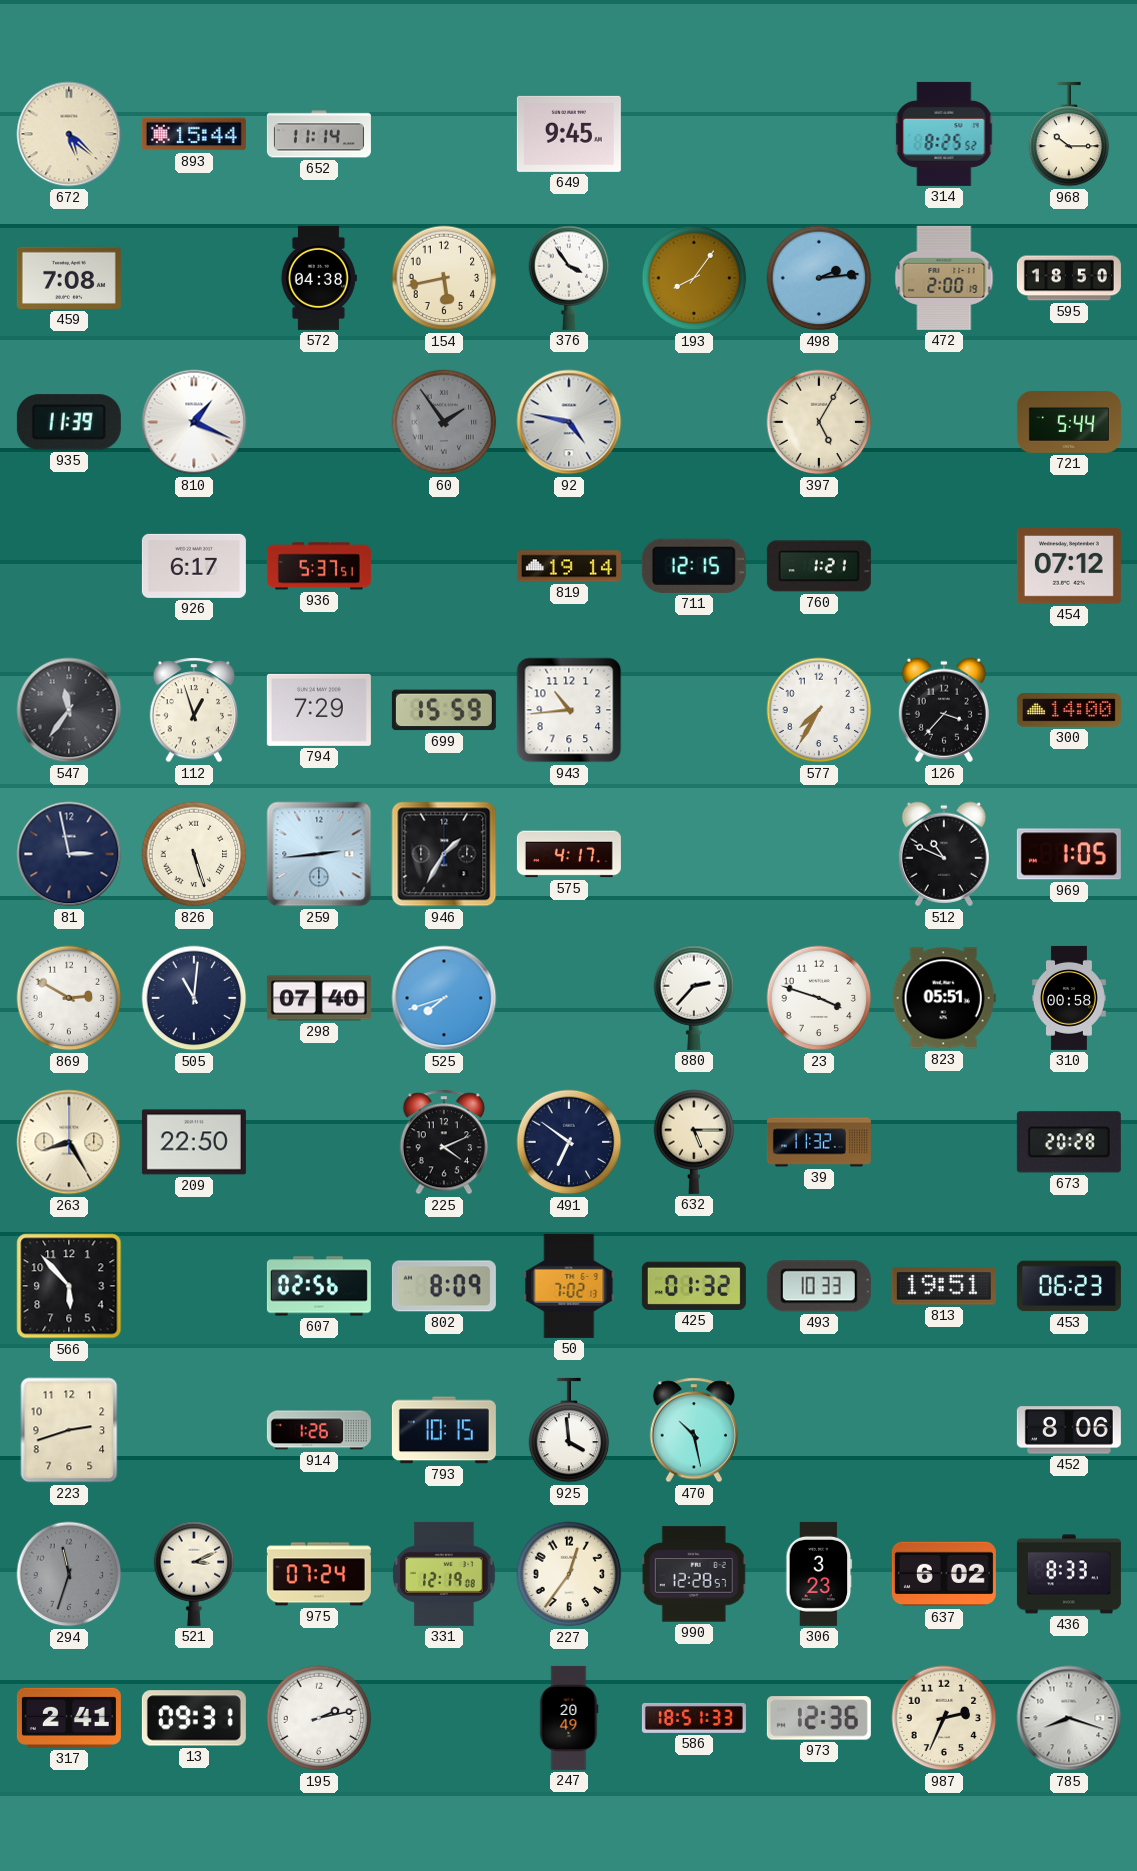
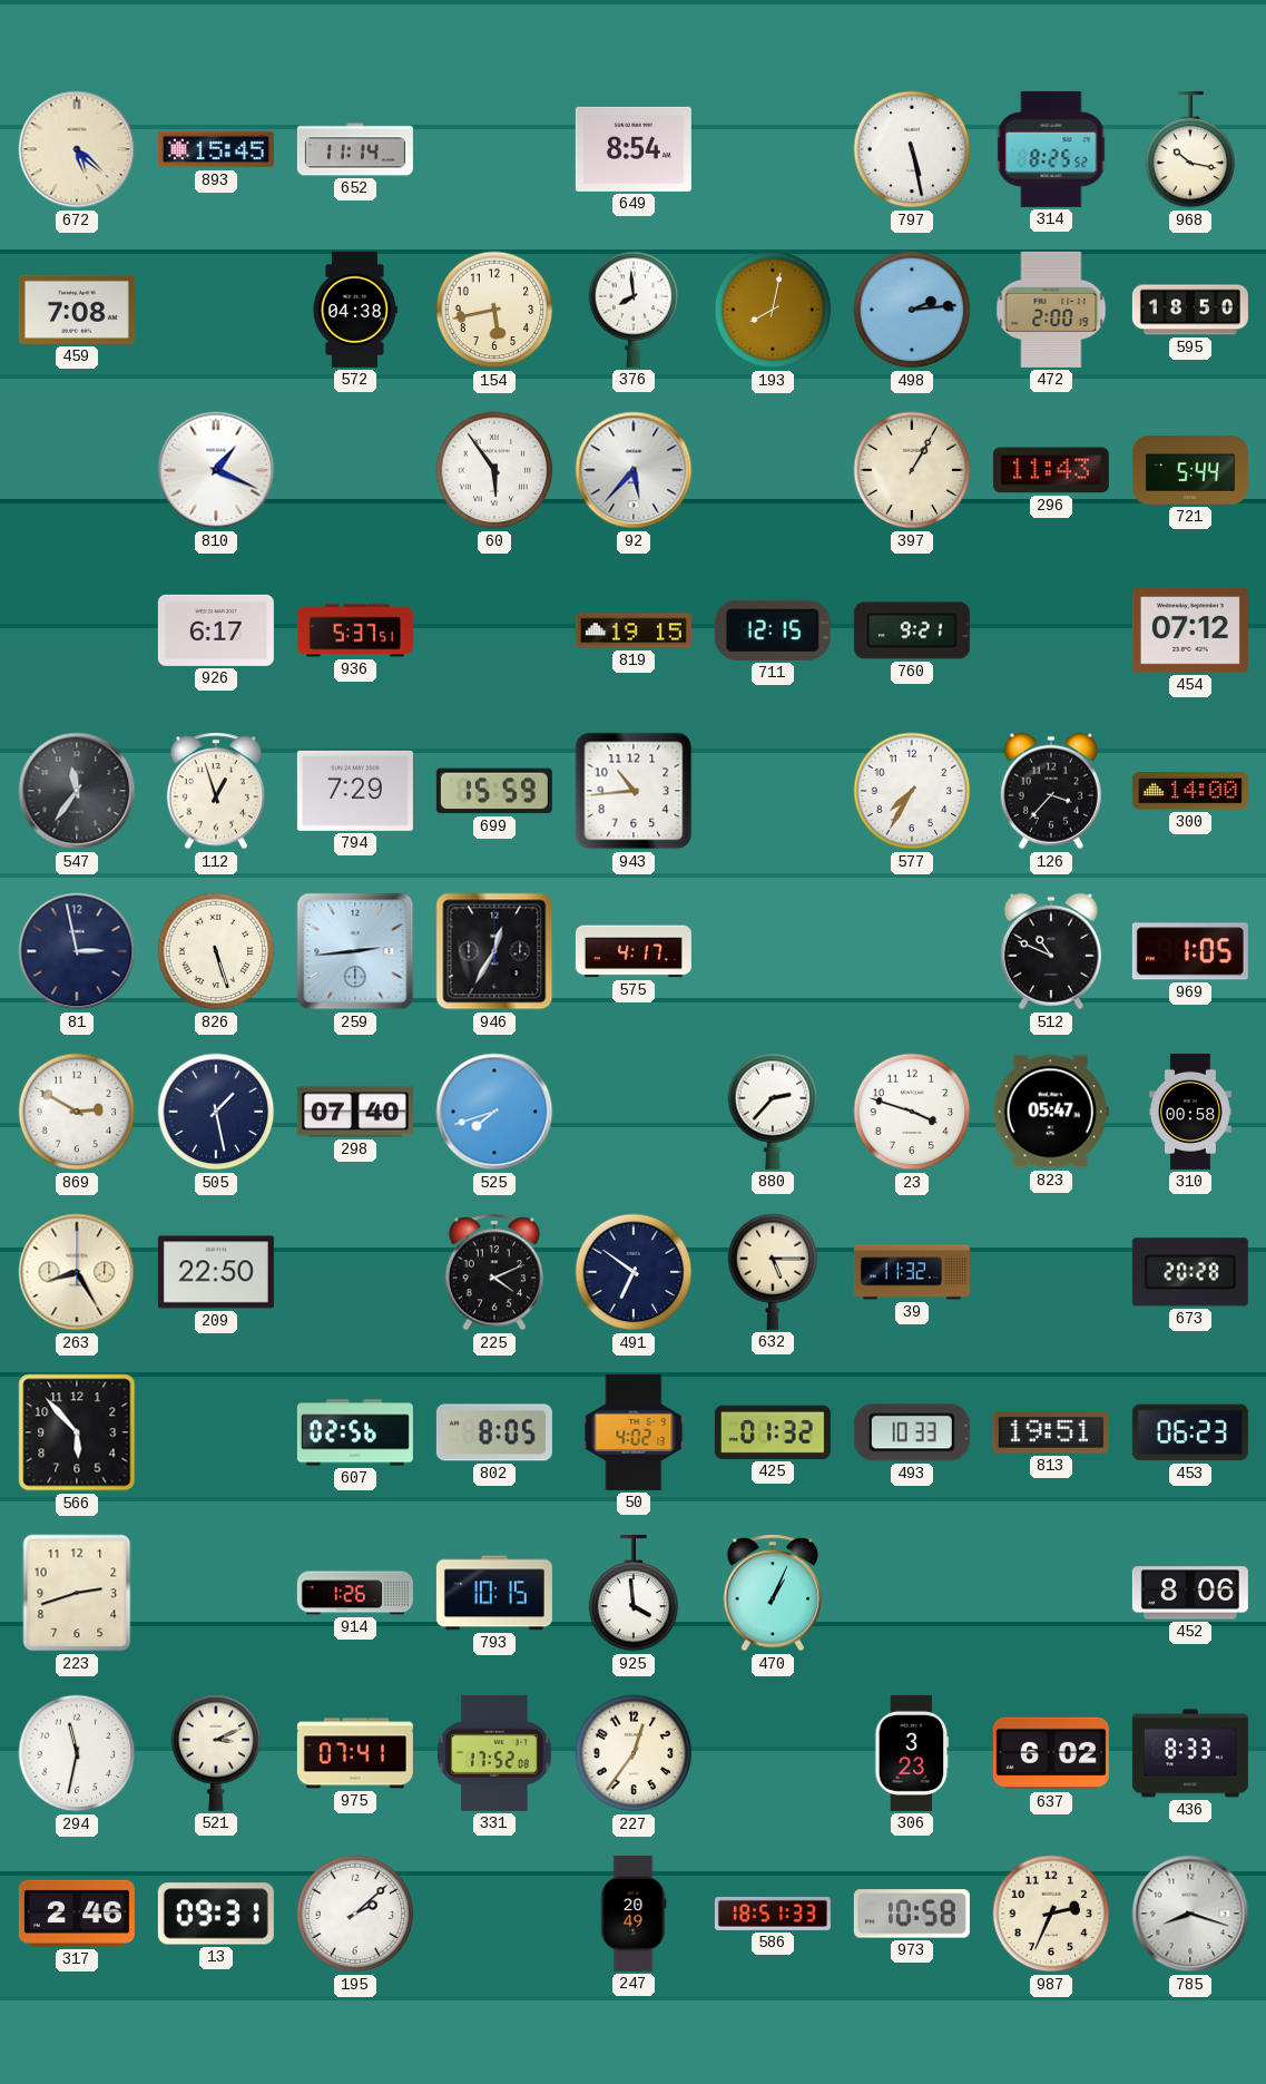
893: 15:44 -> 15:45 (216, 149)
649: 9:45 -> 8:54 (634, 149)
797: none -> 5:28 (912, 149)
968: 10:15 -> 10:17 (1190, 149)
376: 3:54 -> 7:59 (634, 310)
193: 8:06 -> 8:02 (773, 310)
935: 11:39 -> none (69, 422)
60: 1:54 -> 5:54 (494, 470)
60 dial: grey -> white (494, 470)
92: 4:47 -> 5:37 (634, 470)
397: 5:05 -> 1:05 (912, 470)
296: none -> 11:43 (1051, 470)
819: 19:14 -> 19:15 (634, 630)
760: 1:21 -> 9:21 (912, 630)
946: 1:35 -> 12:35 (494, 951)
505: 11:01 -> 1:28 (216, 1112)
823: 05:51 -> 05:47 (1051, 1112)
802: 8:09 -> 8:05 (494, 1432)
50: 7:02 -> 4:02 (634, 1432)
470: 10:28 -> 1:04 (773, 1593)
294: 11:33 -> 11:32 (77, 1753)
294 dial: grey -> white (77, 1753)
975: 07:24 -> 07:41 (355, 1753)
331: 12:19 -> 17:52 (494, 1753)
990: 12:28 -> none (694, 1574)
317: 2:41 -> 2:46 (77, 1914)
195: 2:13 -> 2:08 (355, 1914)
973: 12:36 -> 10:58 (912, 1914)
